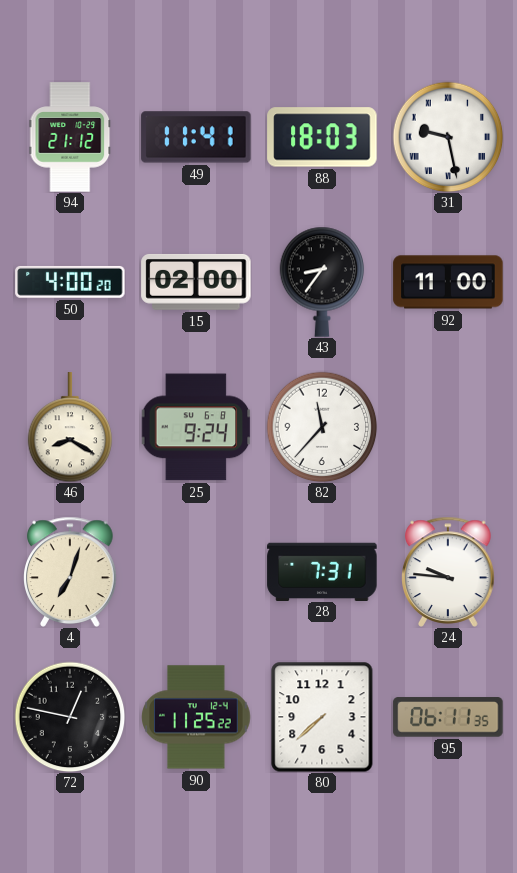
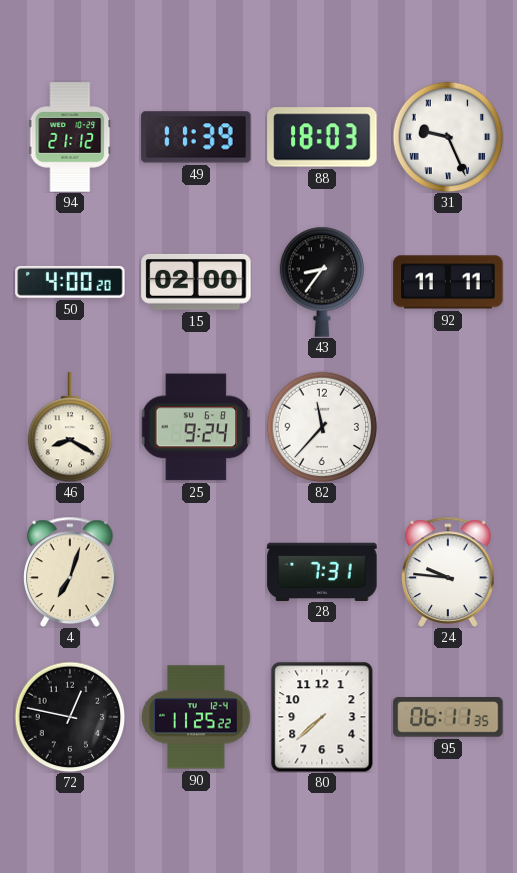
49: 11:41 -> 11:39 (196, 137)
31: 9:28 -> 9:26 (448, 137)
92: 11:00 -> 11:11 (448, 282)
